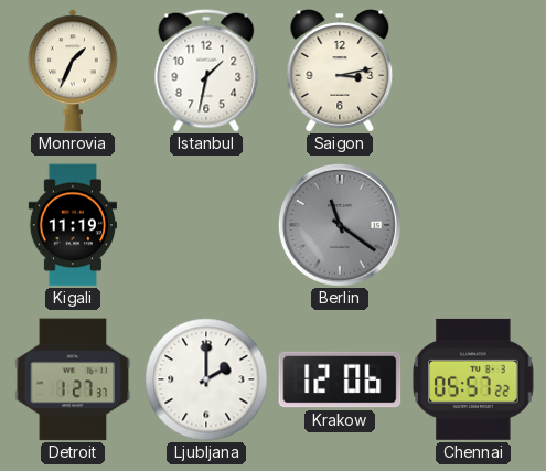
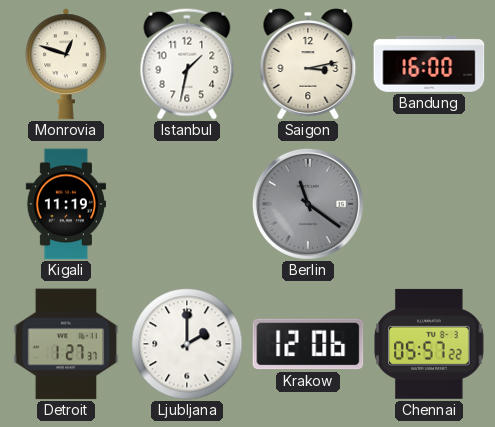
Monrovia: 1:34 -> 12:48 (66, 64)
Bandung: none -> 16:00 (429, 64)
